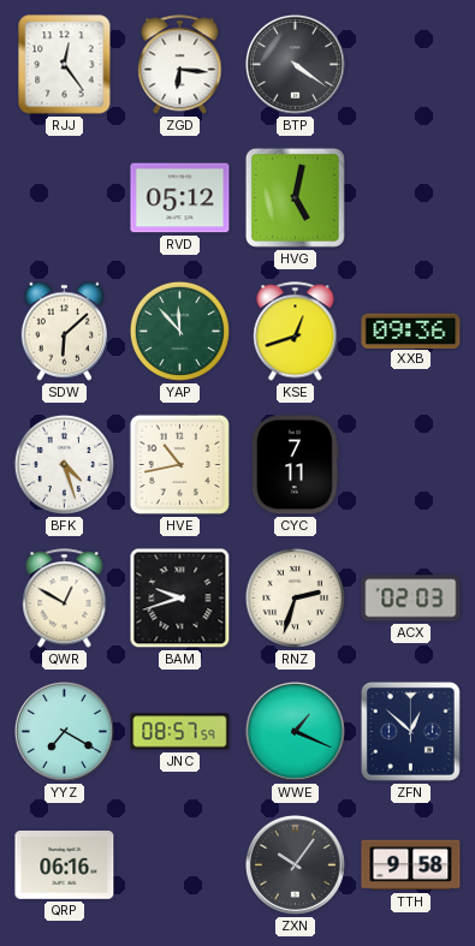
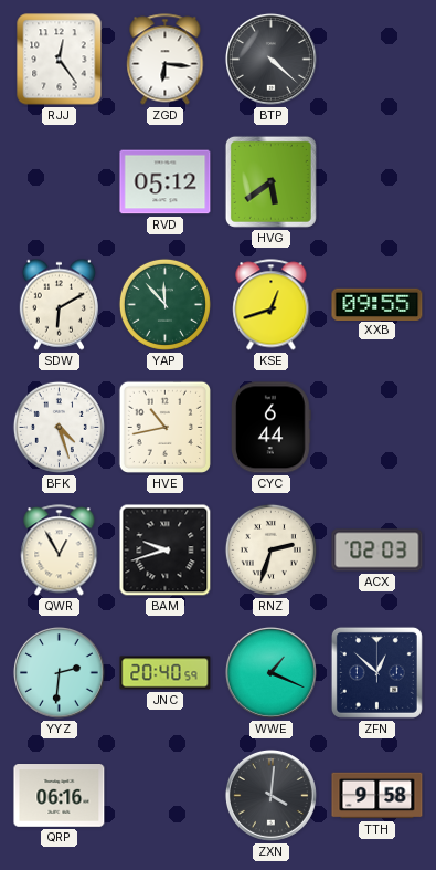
BTP: 4:21 -> 4:22 (270, 59)
HVG: 5:02 -> 5:39 (270, 181)
SDW: 6:08 -> 6:10 (59, 304)
XXB: 09:36 -> 09:55 (377, 304)
CYC: 7:11 -> 6:44 (272, 428)
QWR: 12:50 -> 12:55 (60, 551)
YYZ: 7:20 -> 2:31 (59, 672)
JNC: 08:57 -> 20:40 (166, 673)
ZXN: 10:06 -> 4:01 (270, 795)
